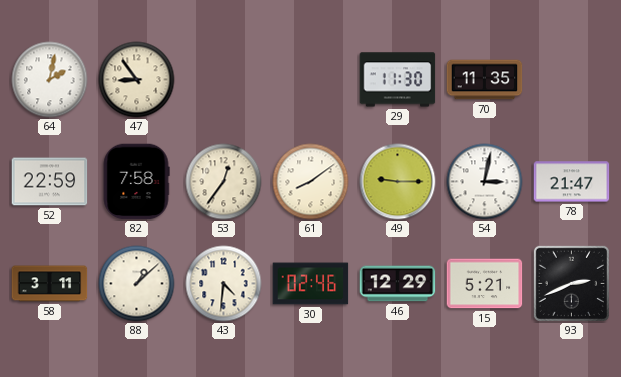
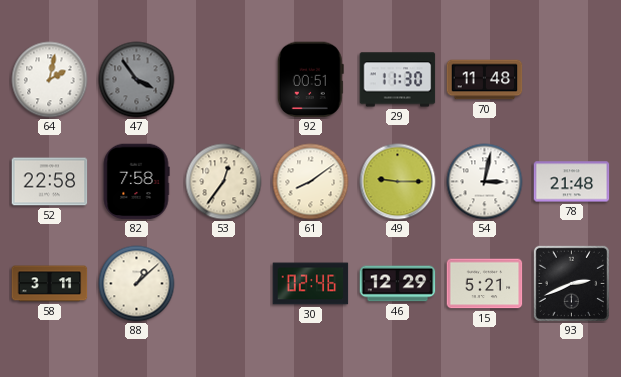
47: 8:54 -> 3:54 (137, 80)
47 dial: cream -> grey (137, 80)
92: none -> 00:51 (310, 80)
70: 11:35 -> 11:48 (485, 80)
52: 22:59 -> 22:58 (50, 182)
78: 21:47 -> 21:48 (572, 182)
43: 4:31 -> none (224, 284)
